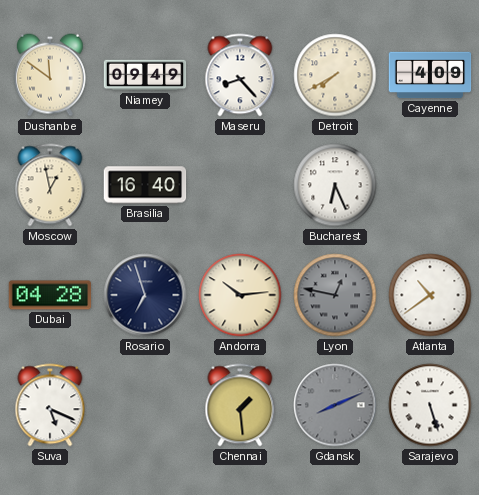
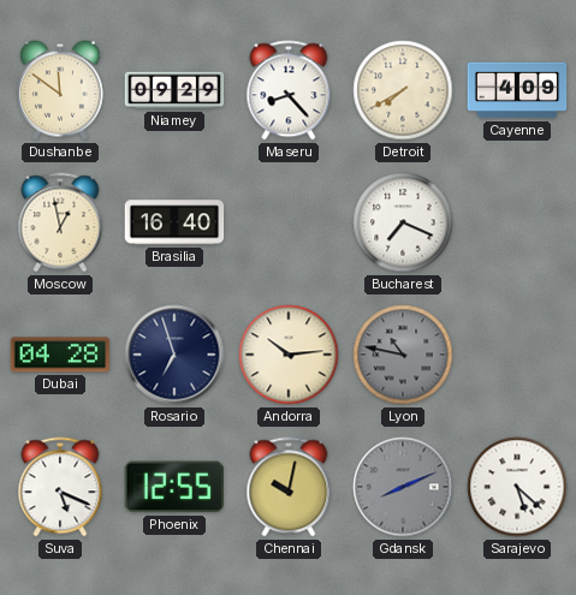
Niamey: 09:49 -> 09:29 (174, 90)
Bucharest: 6:26 -> 7:19 (403, 222)
Lyon: 12:47 -> 10:47 (403, 355)
Atlanta: 10:39 -> none (430, 295)
Phoenix: none -> 12:55 (174, 487)
Chennai: 1:29 -> 10:02 (289, 487)
Sarajevo: 5:27 -> 5:22 (517, 487)
